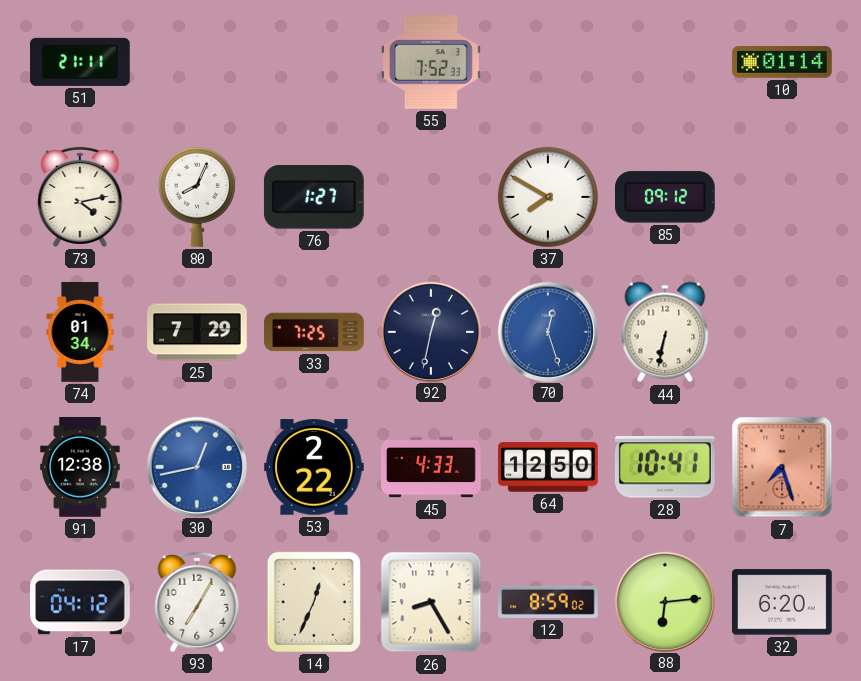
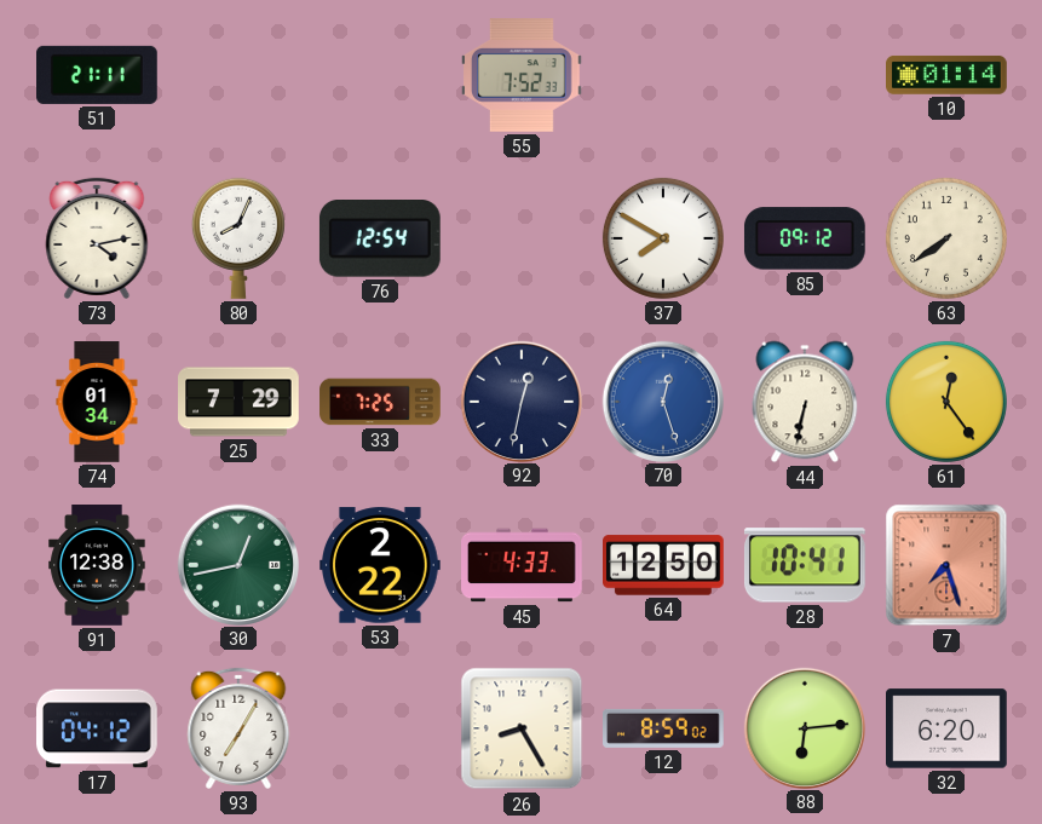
76: 1:27 -> 12:54 (380, 240)
63: none -> 7:39 (946, 238)
61: none -> 12:24 (946, 402)
30 dial: blue -> green (237, 564)
14: 12:34 -> none (314, 602)
